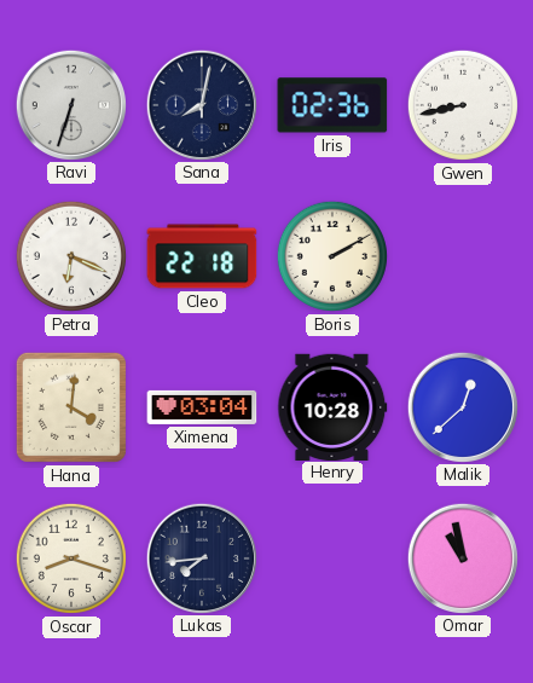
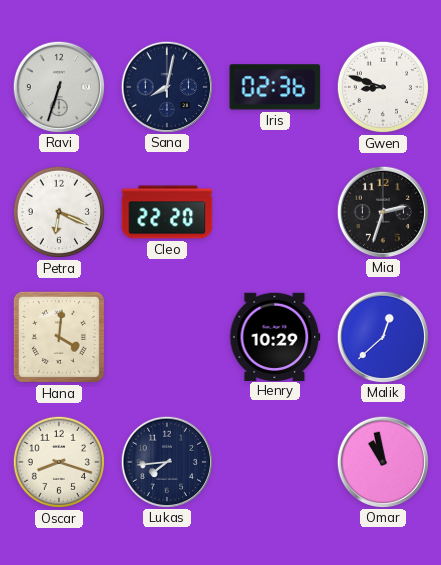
Gwen: 8:43 -> 8:48 (383, 87)
Cleo: 22:18 -> 22:20 (167, 212)
Boris: 2:10 -> none (332, 256)
Mia: none -> 2:33 (382, 211)
Ximena: 03:04 -> none (202, 407)
Henry: 10:28 -> 10:29 (275, 336)
